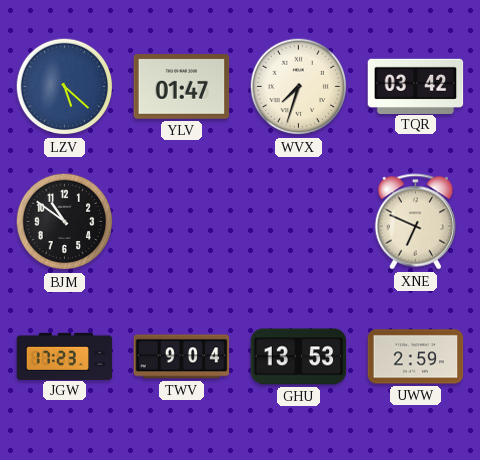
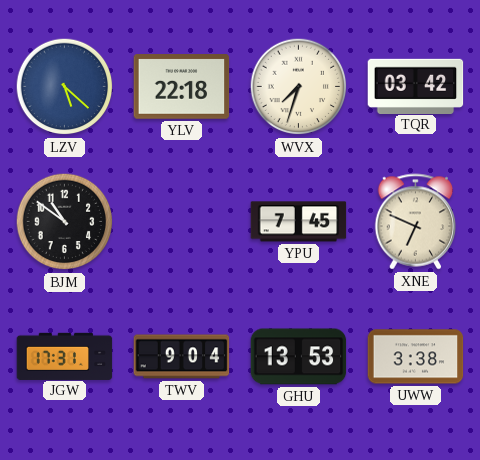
YLV: 01:47 -> 22:18 (182, 87)
YPU: none -> 7:45 (299, 222)
JGW: 17:23 -> 17:31 (65, 356)
UWW: 2:59 -> 3:38 (416, 357)
